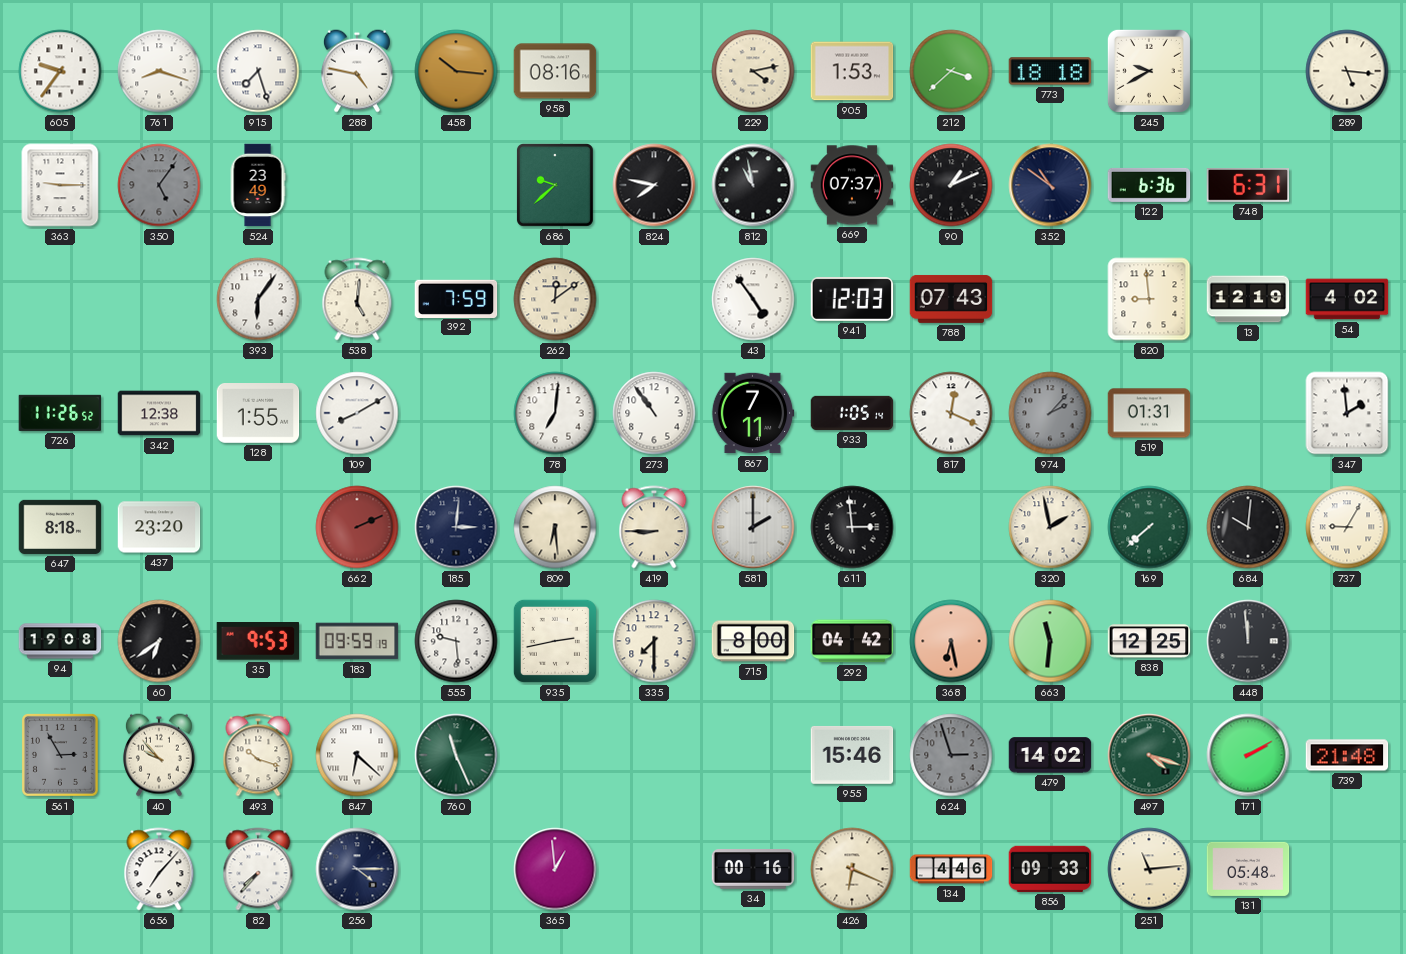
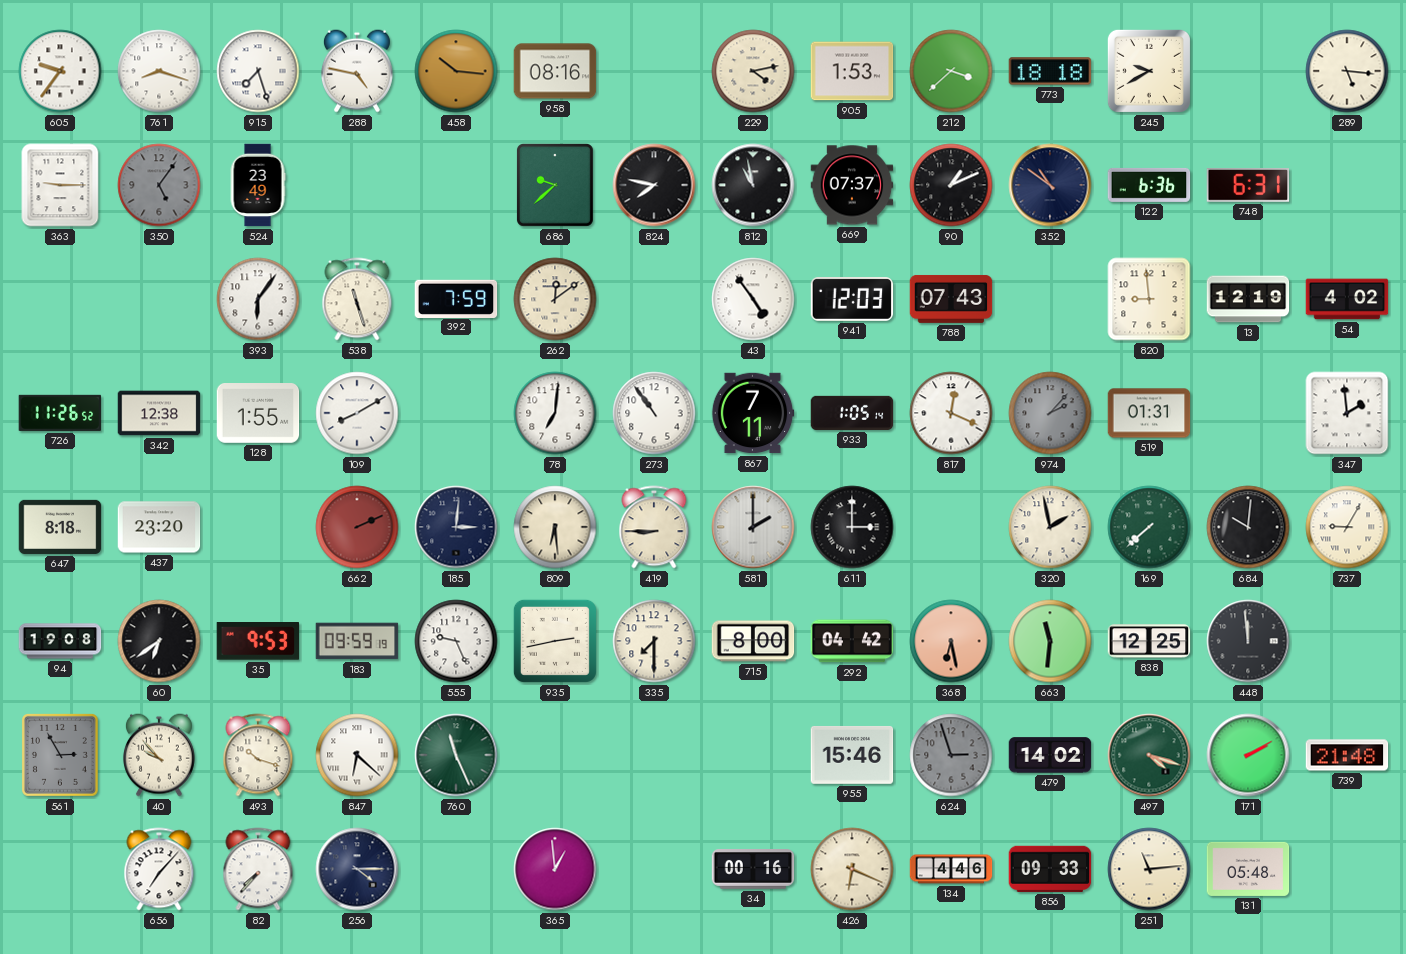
538: 5:01 -> 11:27 (357, 299)
611: 2:59 -> 3:00 (852, 527)
555: 9:29 -> 9:26 (456, 641)
